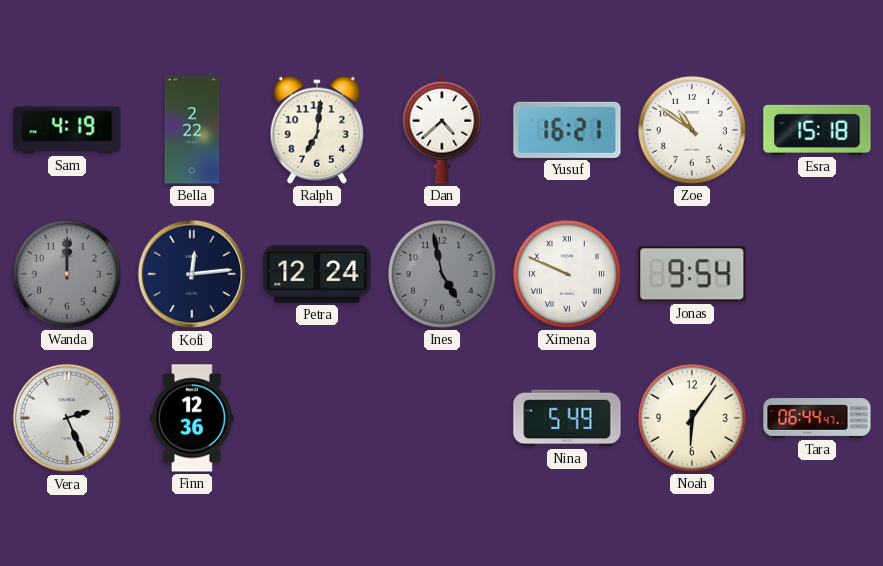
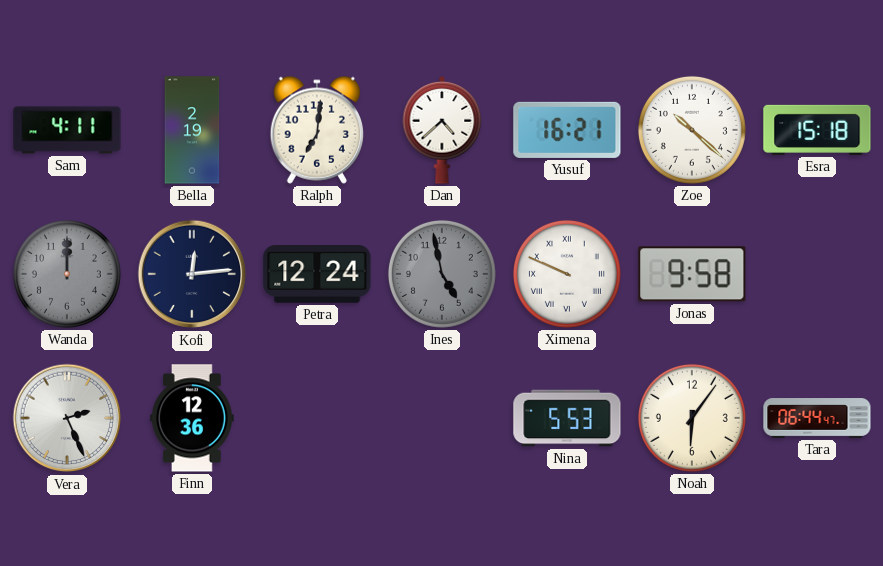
Sam: 4:19 -> 4:11 (67, 130)
Bella: 2:22 -> 2:19 (192, 130)
Zoe: 10:51 -> 10:22 (692, 130)
Jonas: 9:54 -> 9:58 (692, 274)
Nina: 5:49 -> 5:53 (567, 418)
